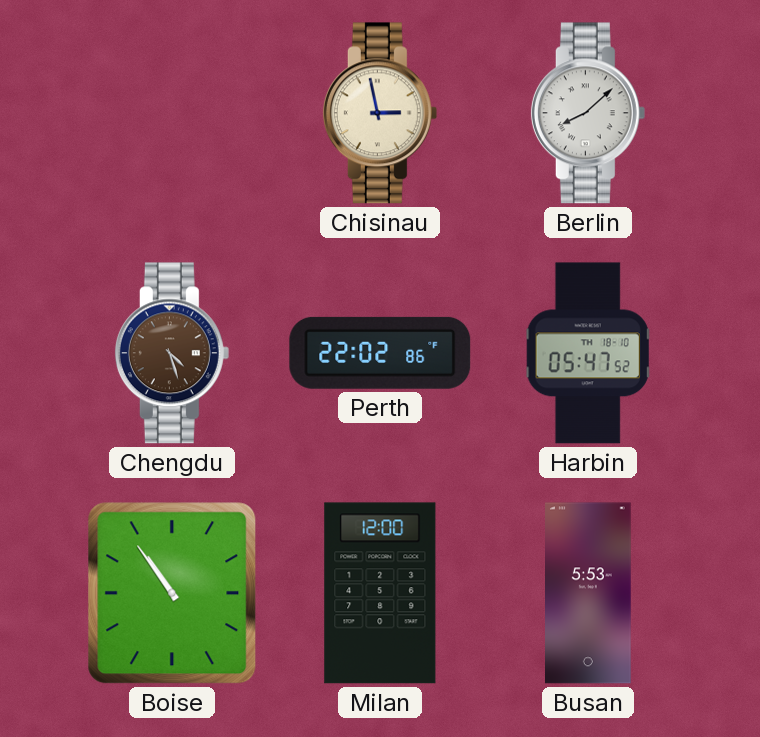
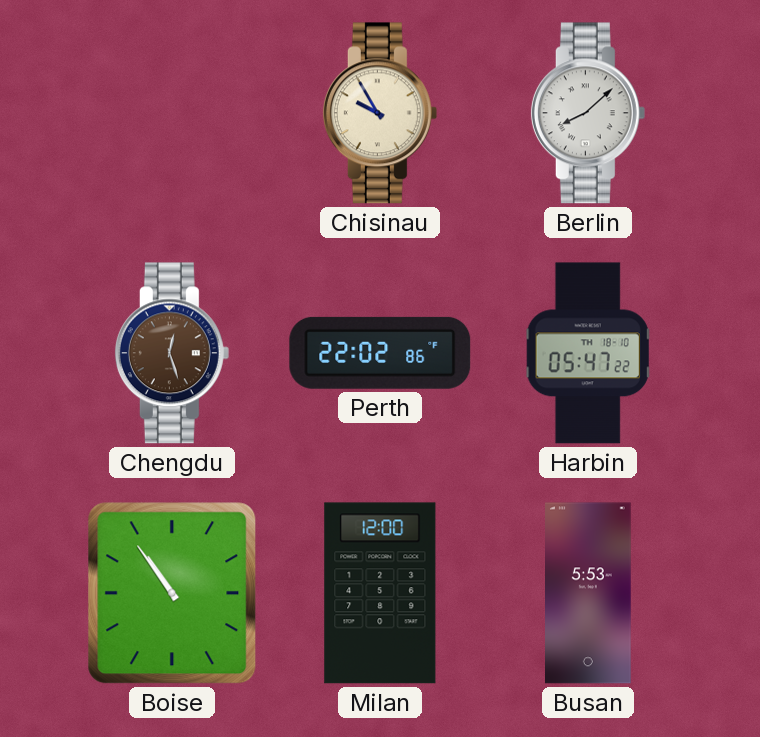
Chisinau: 2:58 -> 9:55 (380, 113)
Chengdu: 4:27 -> 12:27 (172, 353)
Harbin: 05:47:52 -> 05:47:22 (588, 353)
